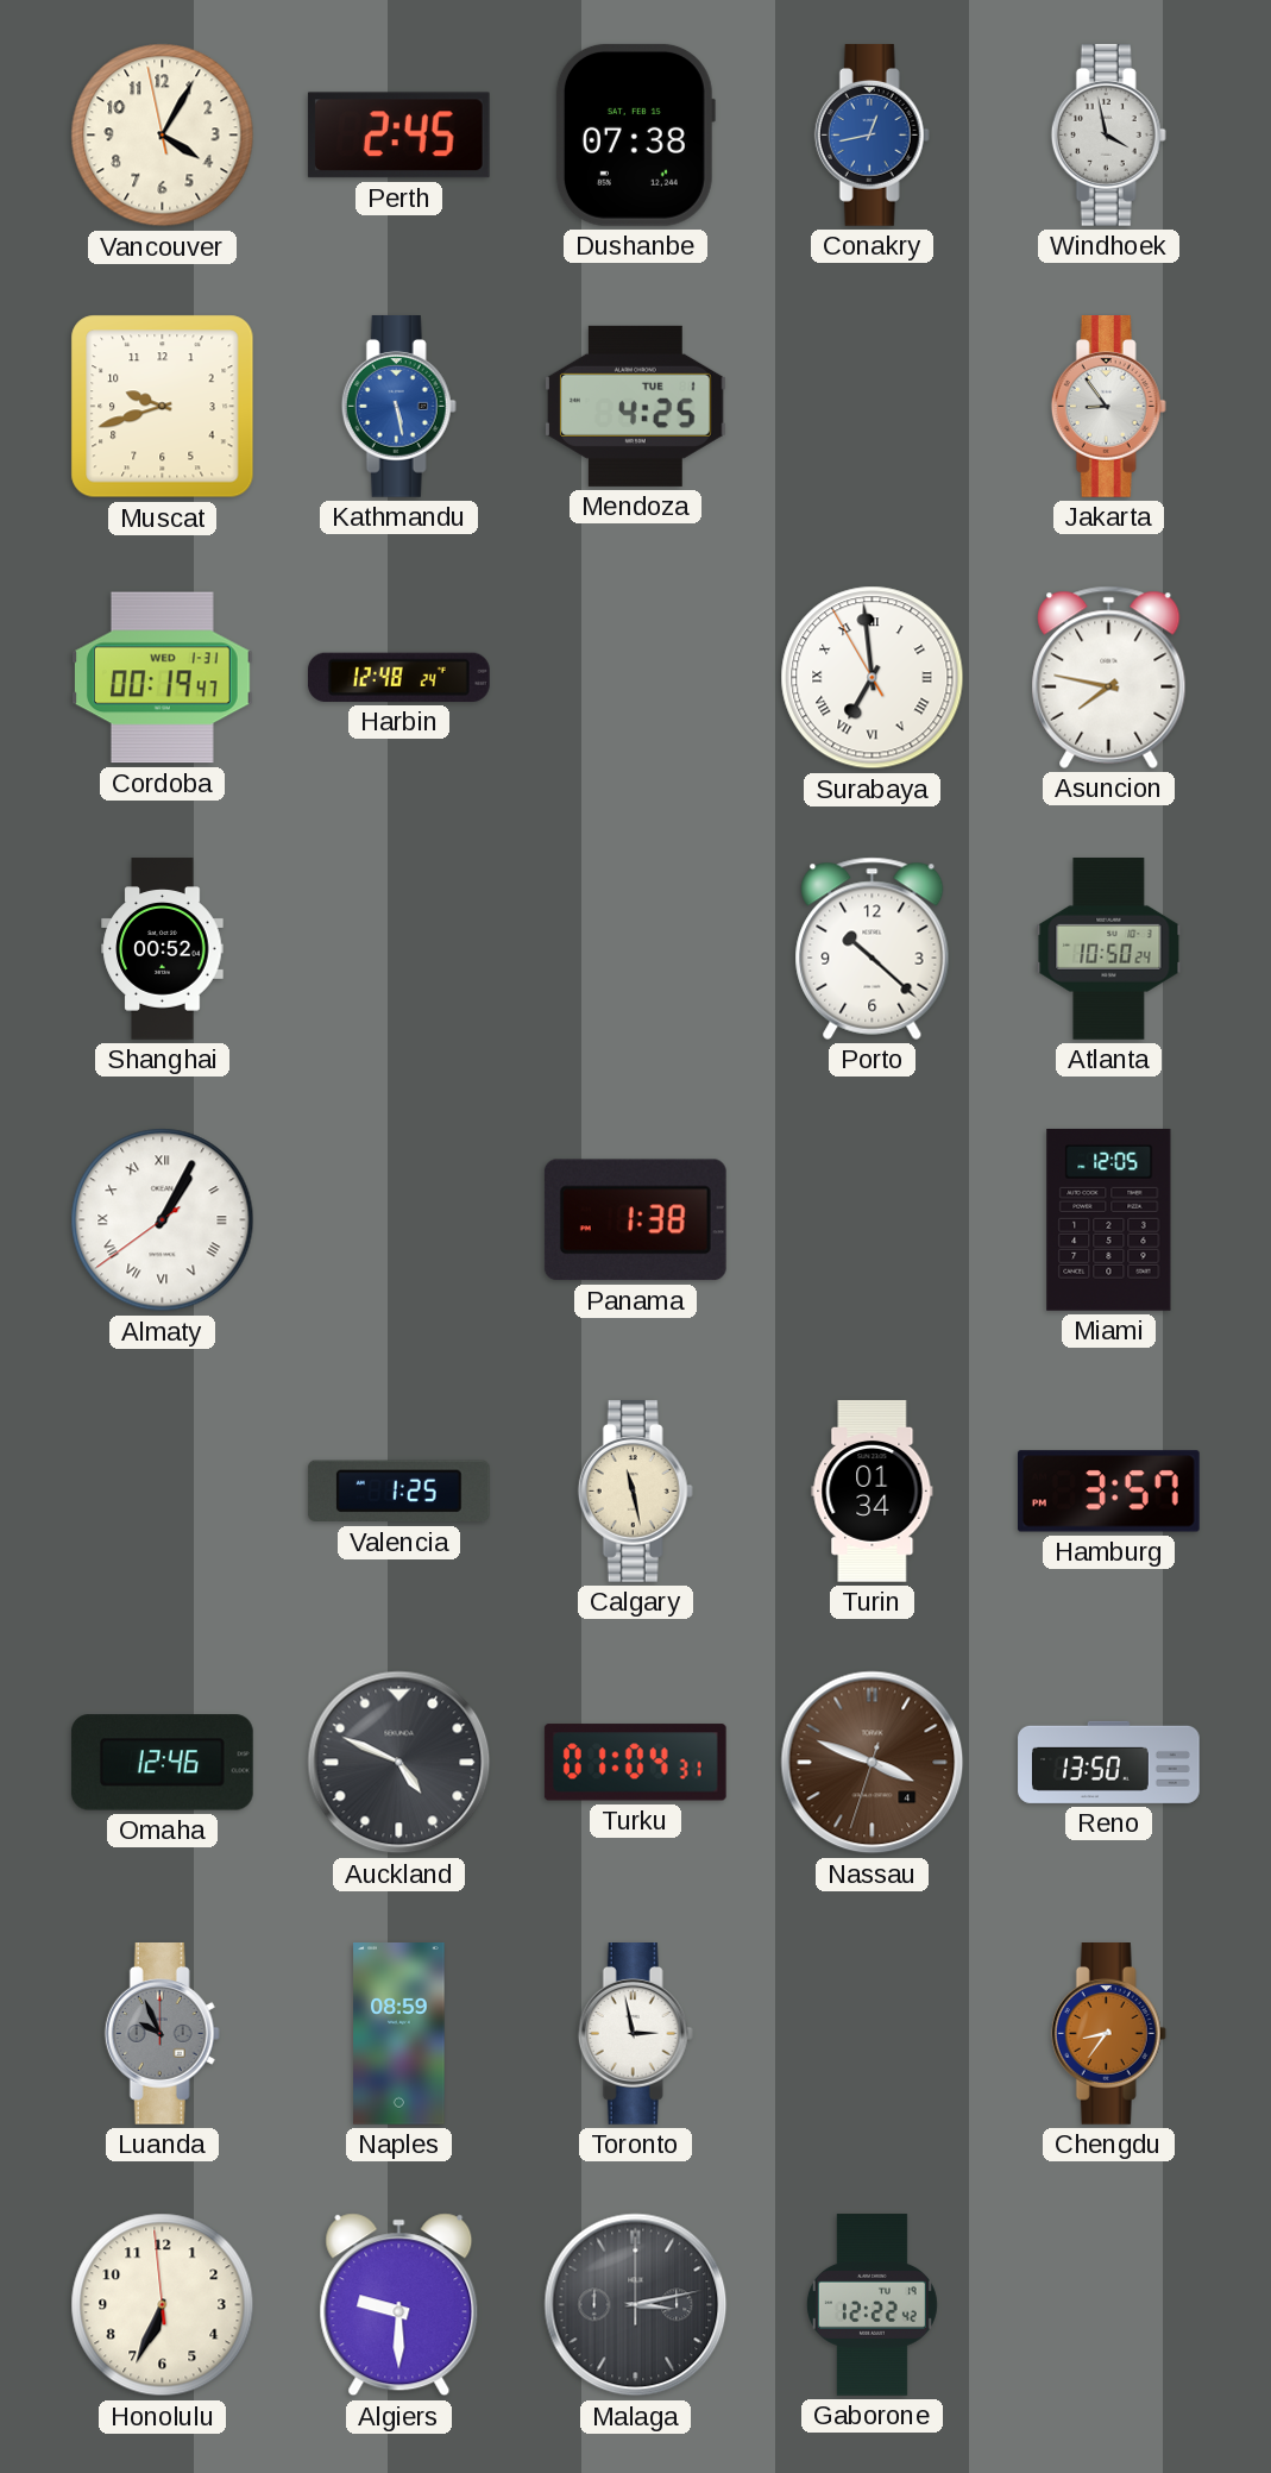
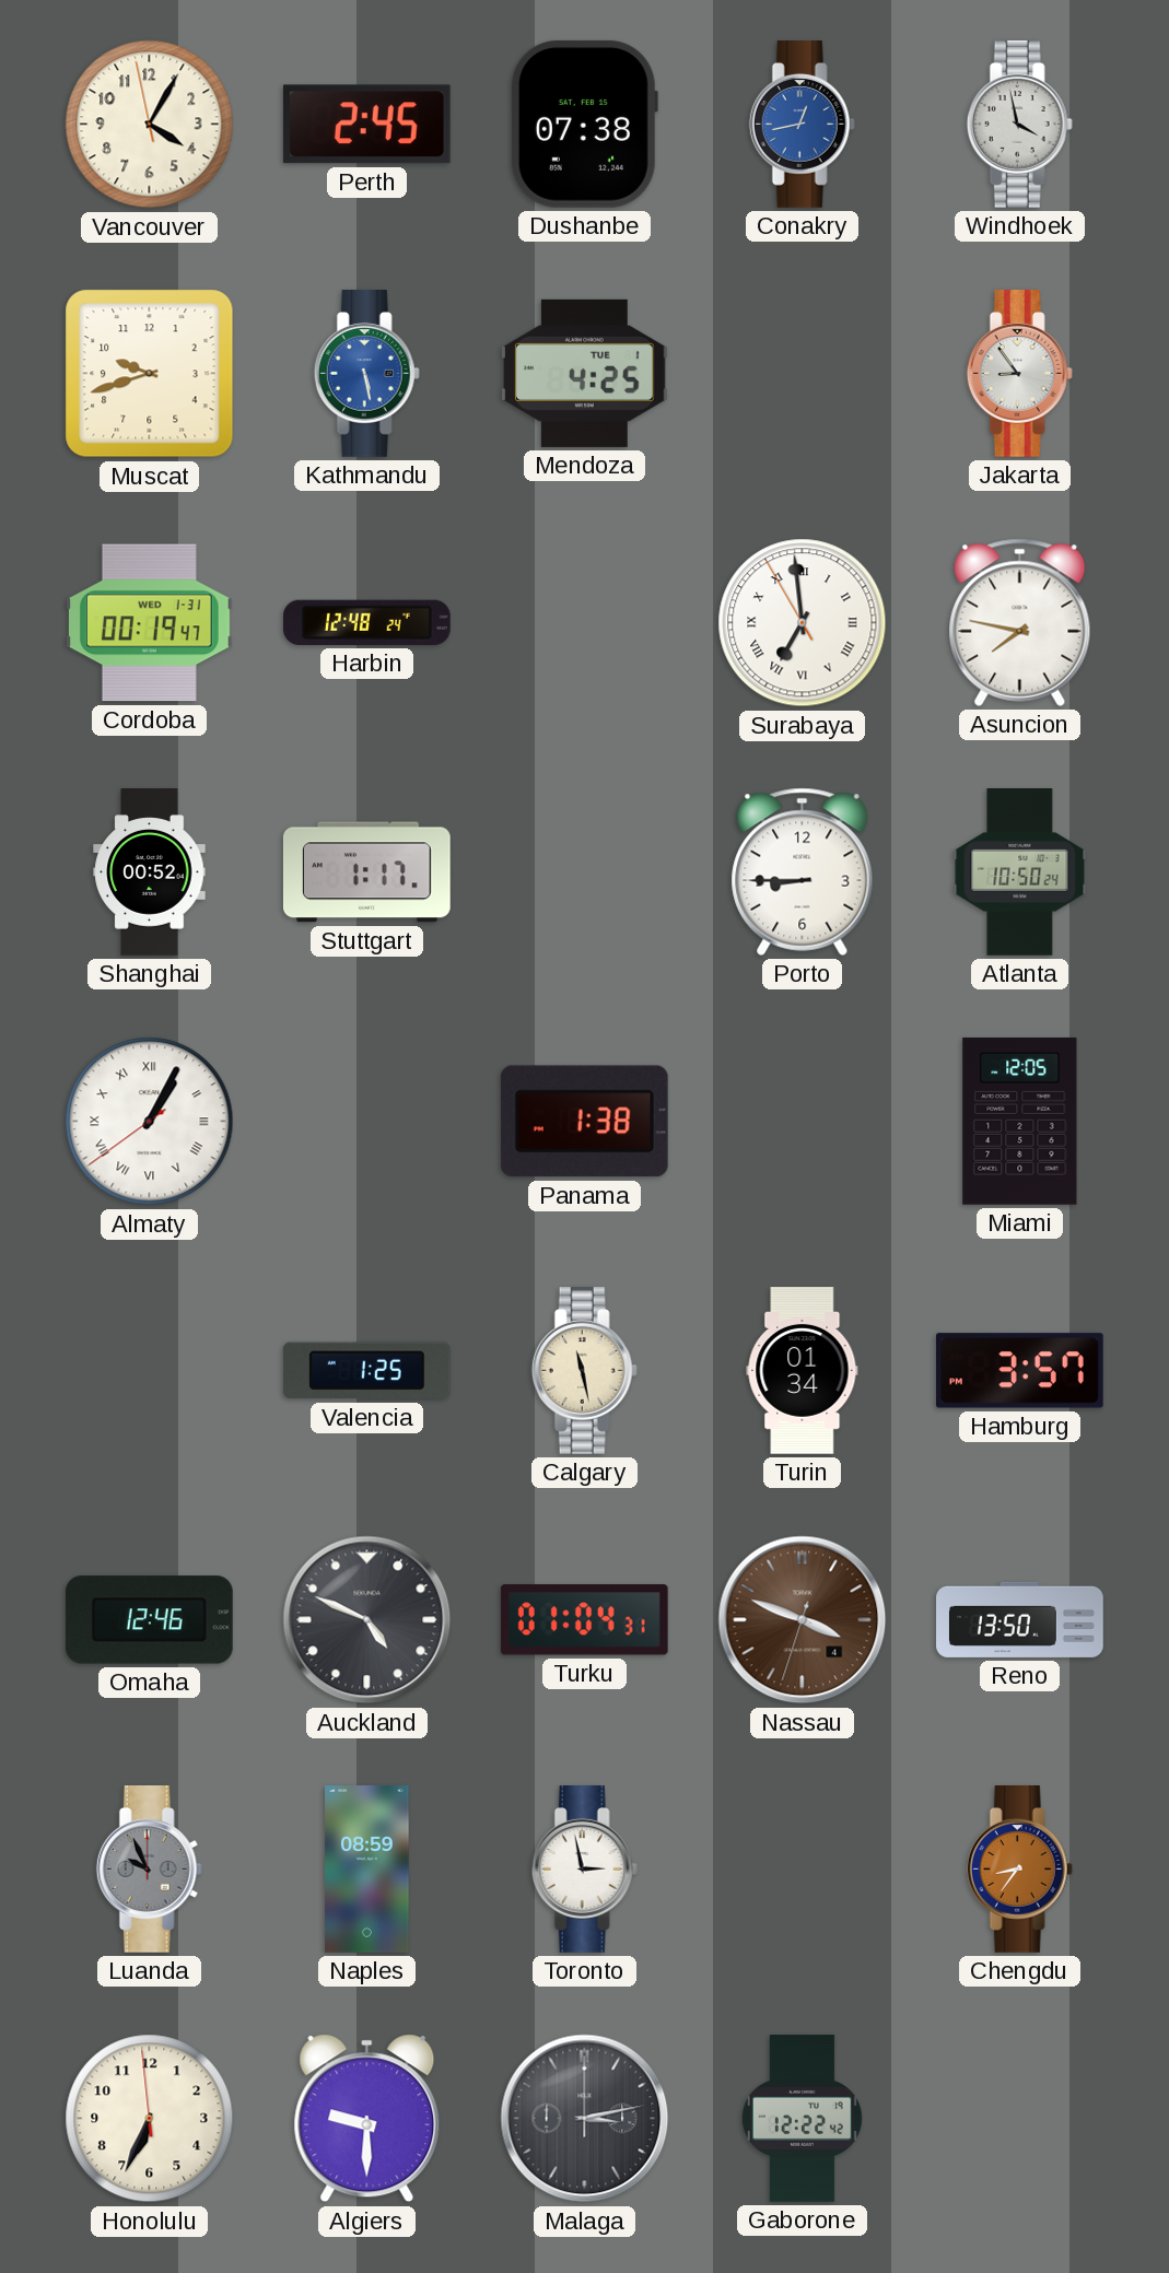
Stuttgart: none -> 1:17 (367, 872)
Porto: 10:22 -> 8:45 (803, 871)
